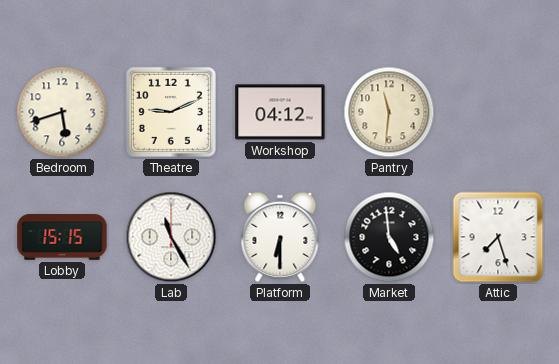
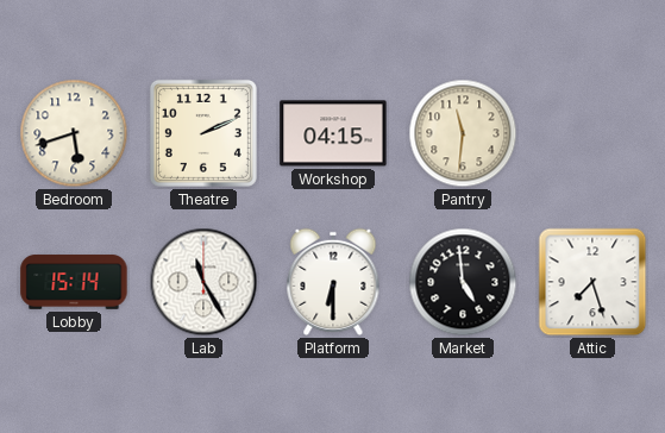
Theatre: 9:11 -> 2:11 (203, 133)
Workshop: 04:12 -> 04:15 (333, 133)
Lobby: 15:15 -> 15:14 (74, 282)
